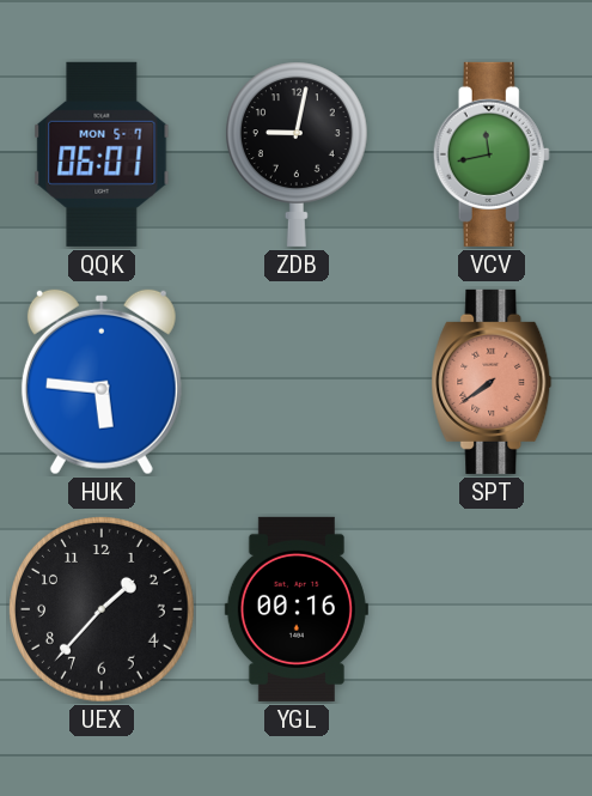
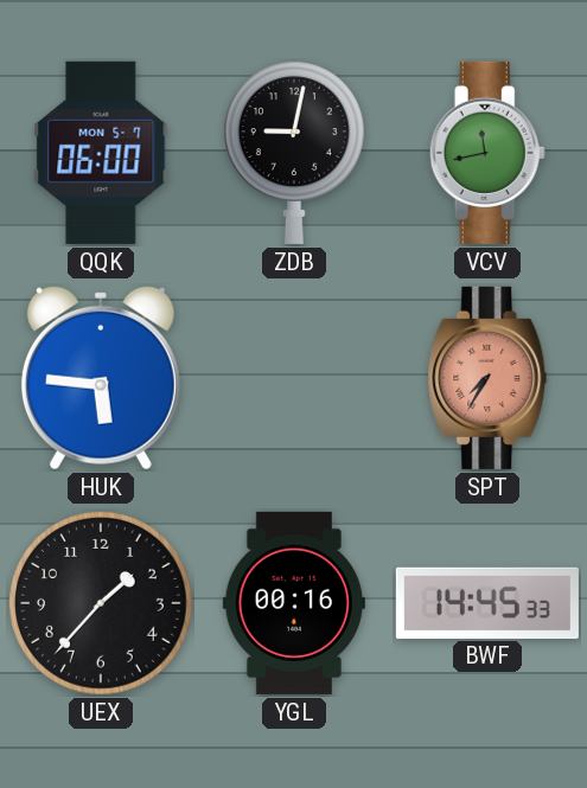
QQK: 06:01 -> 06:00 (101, 153)
SPT: 7:39 -> 7:35 (487, 378)
BWF: none -> 14:45 (487, 602)
